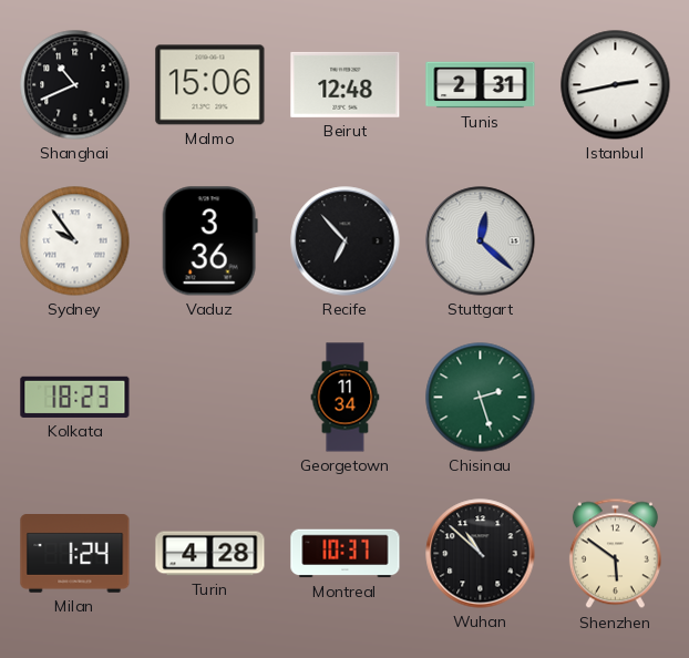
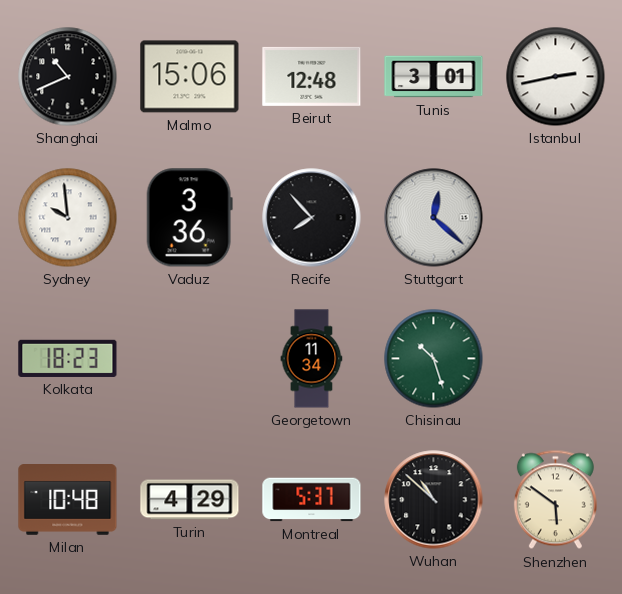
Tunis: 2:31 -> 3:01 (434, 77)
Sydney: 9:54 -> 9:59 (68, 218)
Recife: 6:53 -> 7:53 (312, 218)
Chisinau: 2:27 -> 10:27 (434, 359)
Milan: 1:24 -> 10:48 (68, 500)
Turin: 4:28 -> 4:29 (190, 500)
Montreal: 10:37 -> 5:37 (312, 500)
